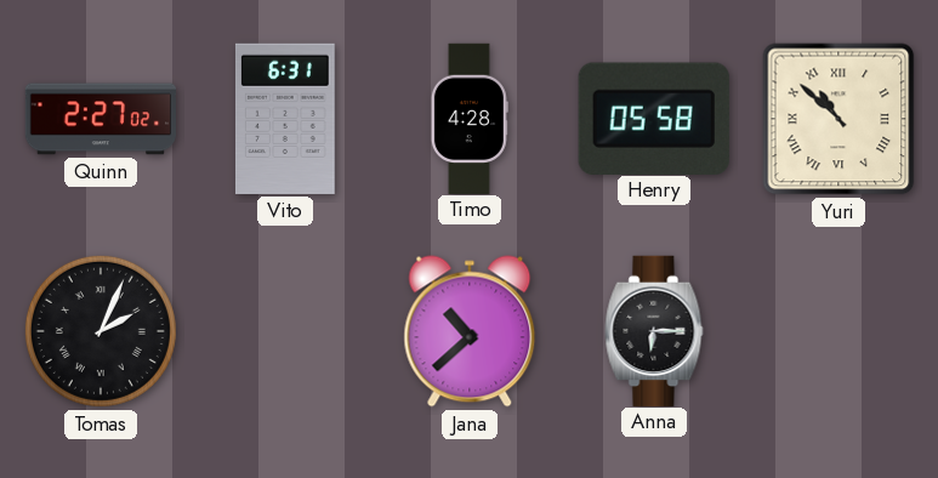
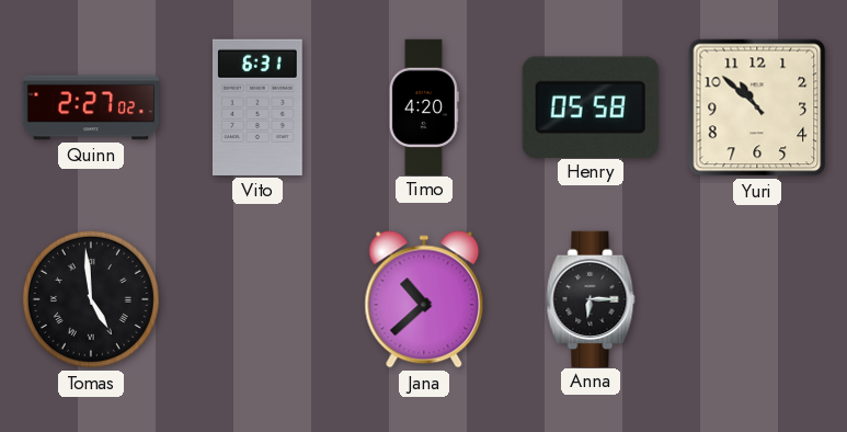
Timo: 4:28 -> 4:20 (424, 106)
Yuri numerals: Roman -> Arabic (757, 107)
Tomas: 2:04 -> 4:59 (91, 299)
